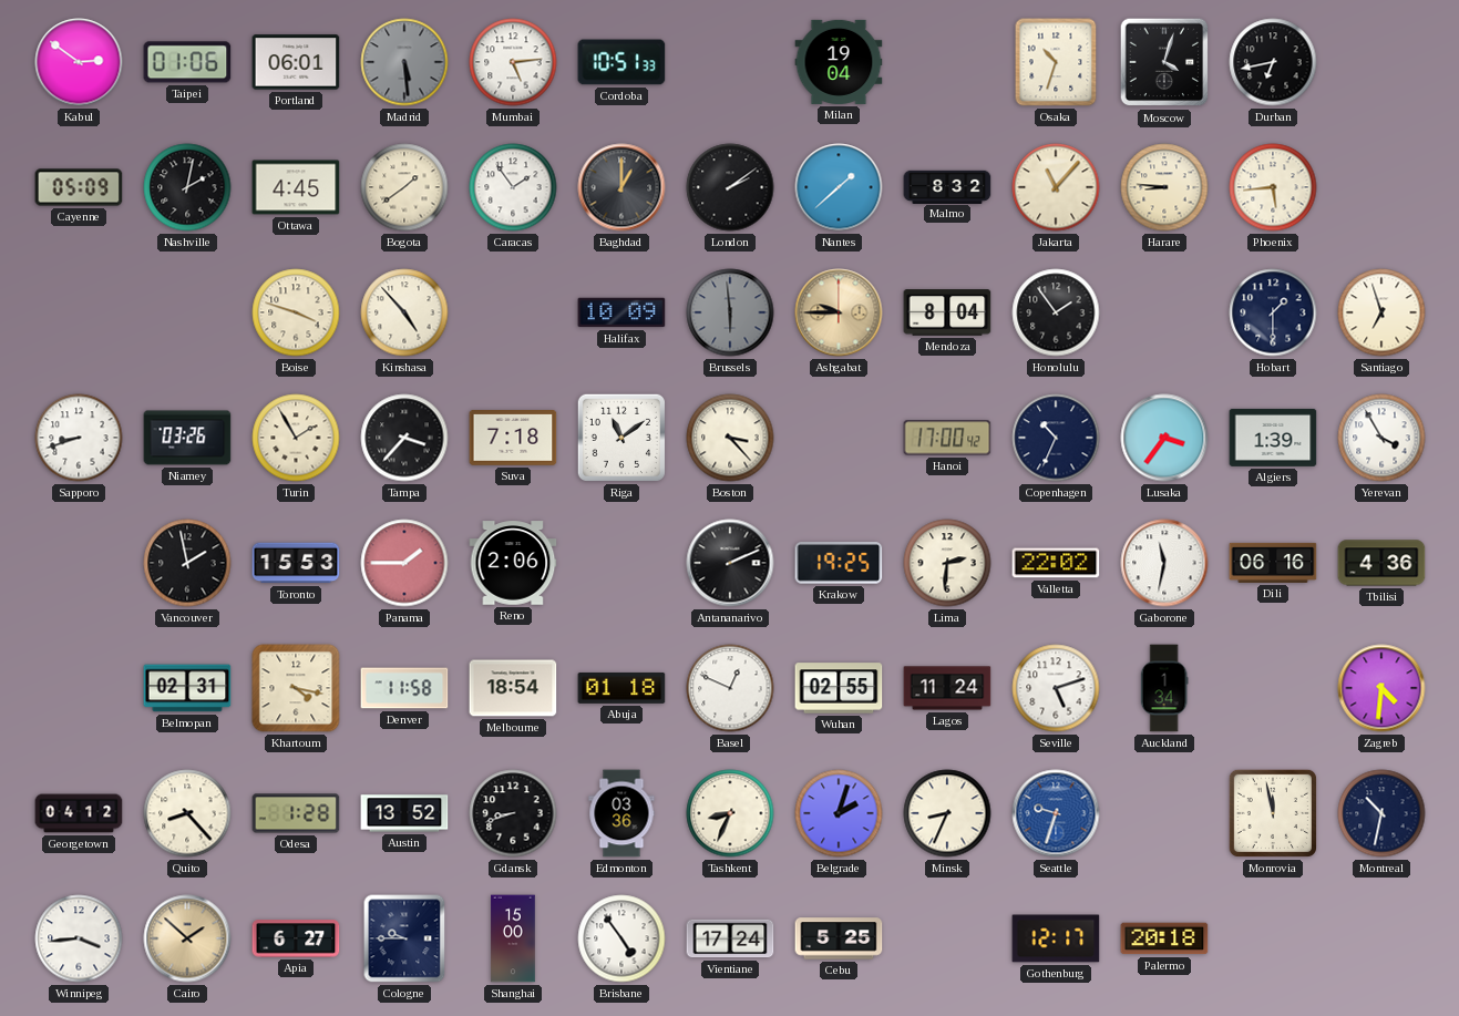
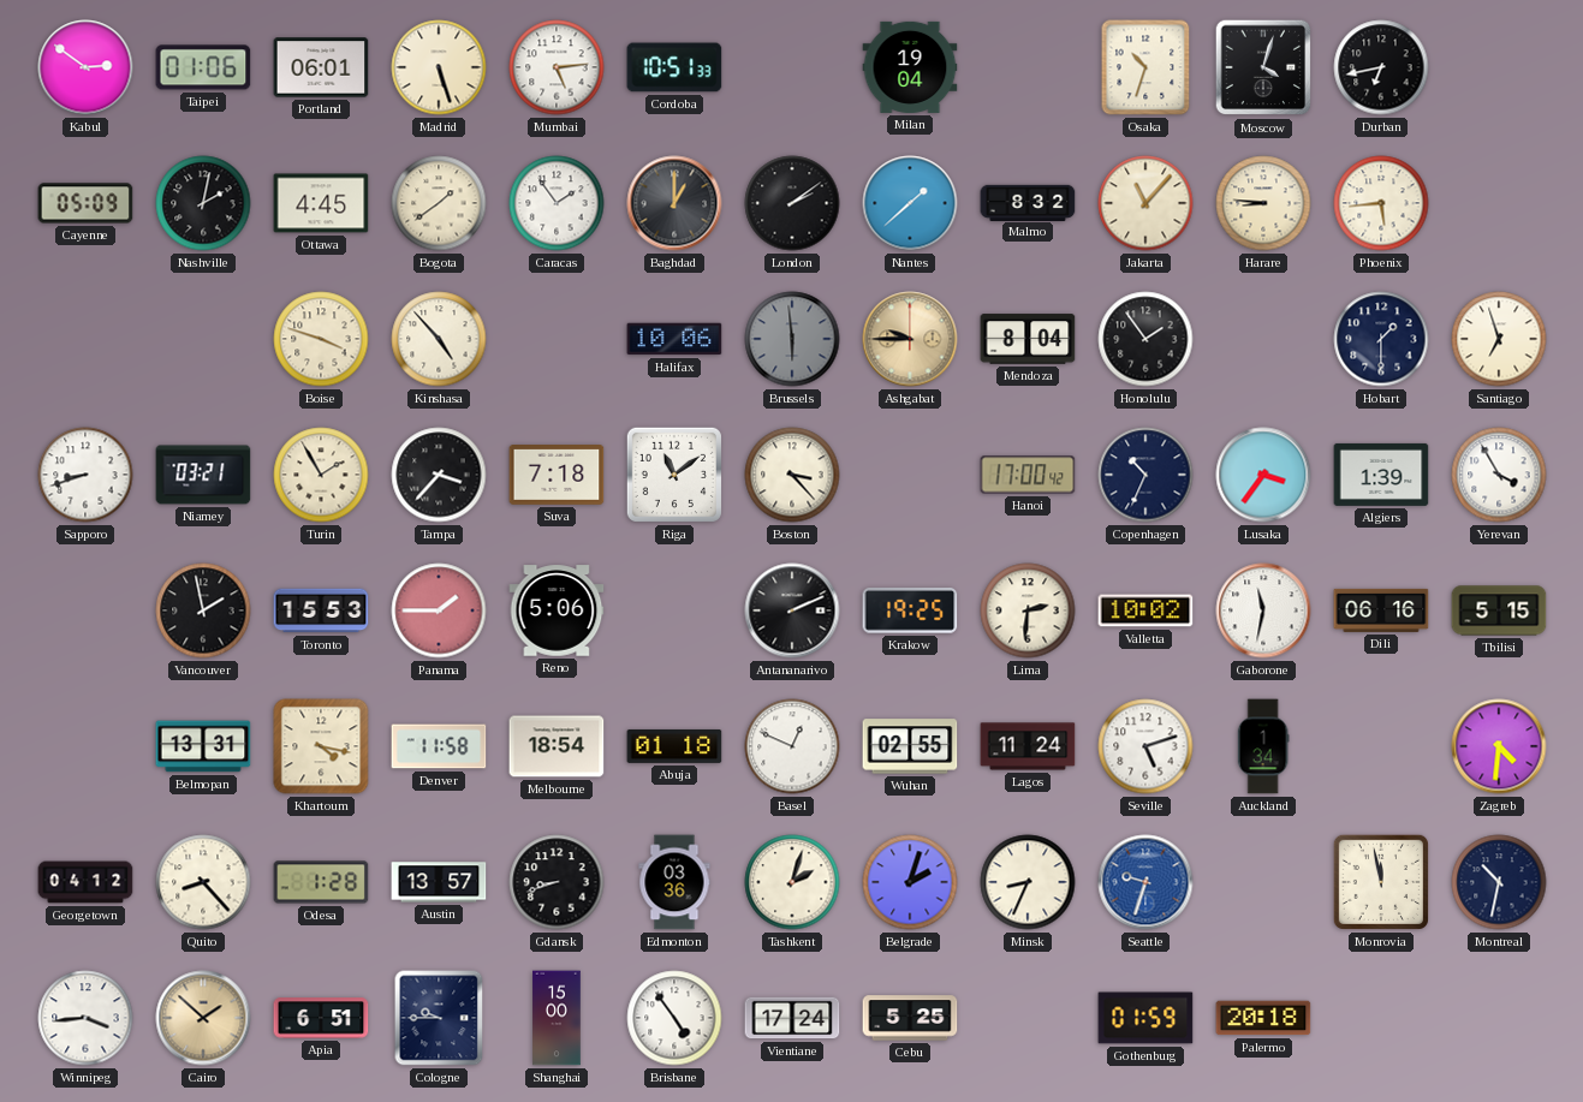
Madrid: 5:29 -> 5:27 (439, 67)
Madrid dial: grey -> cream (439, 67)
Halifax: 10:09 -> 10:06 (674, 339)
Niamey: 03:26 -> 03:21 (203, 475)
Reno: 2:06 -> 5:06 (557, 610)
Valletta: 22:02 -> 10:02 (1145, 610)
Tbilisi: 4:36 -> 5:15 (1499, 610)
Belmopan: 02:31 -> 13:31 (203, 746)
Austin: 13:52 -> 13:57 (439, 882)
Tashkent: 8:34 -> 2:03 (792, 882)
Apia: 6:27 -> 6:51 (321, 1018)
Gothenburg: 12:17 -> 01:59 (1145, 1018)
